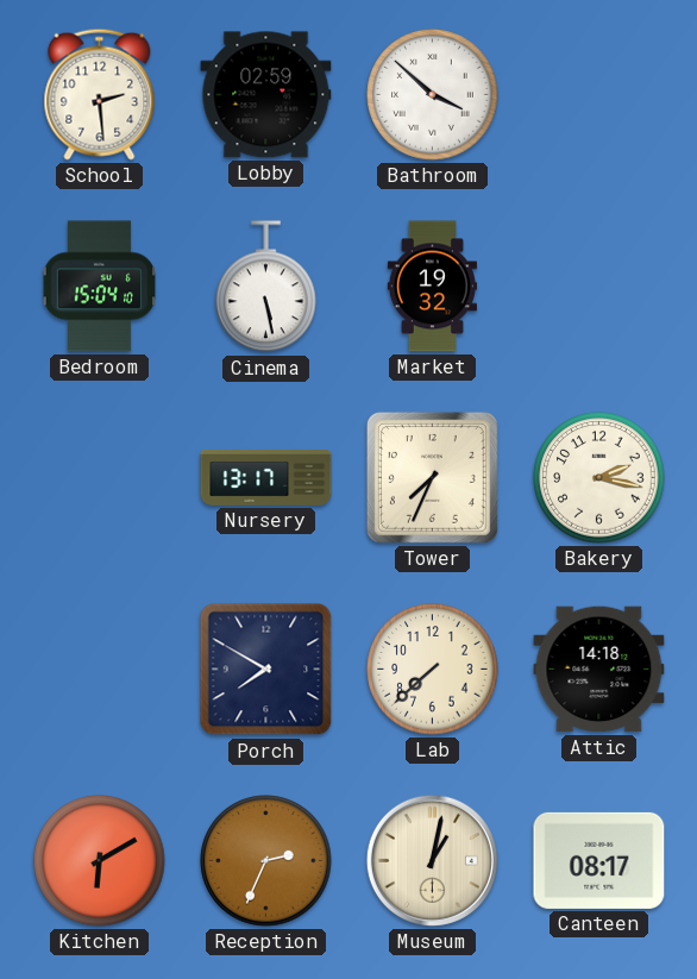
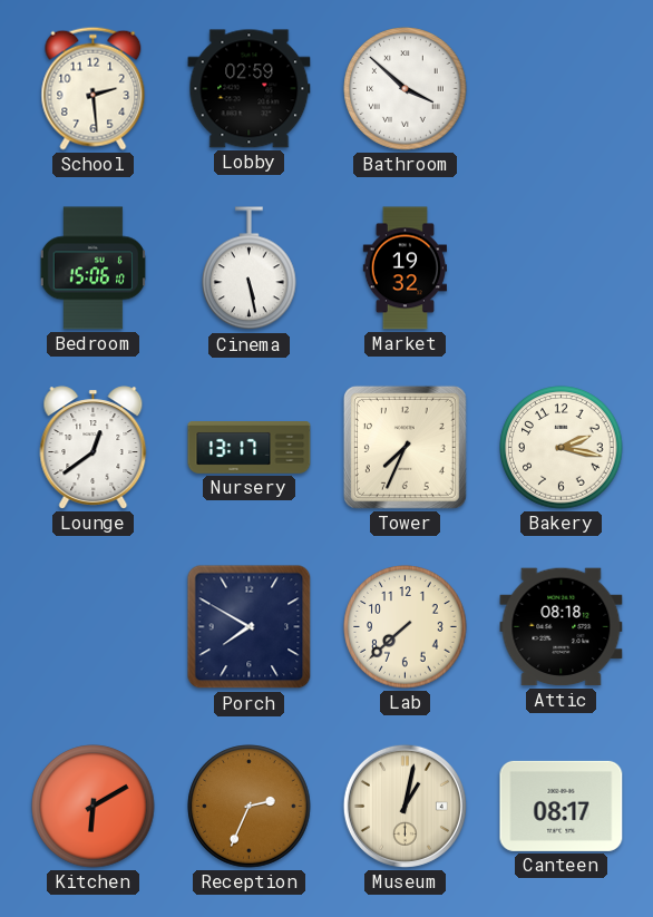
Bedroom: 15:04 -> 15:06 (94, 269)
Lounge: none -> 12:39 (94, 448)
Attic: 14:18 -> 08:18 (562, 627)
